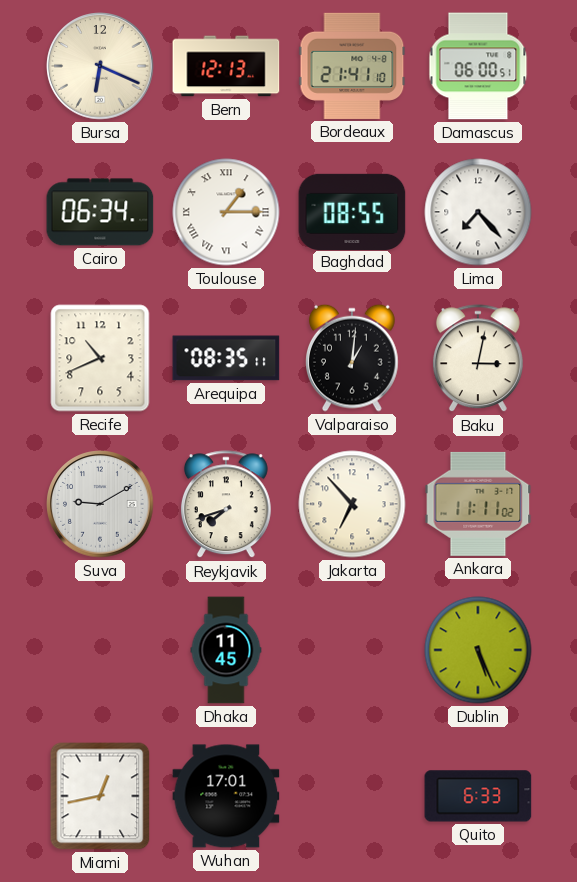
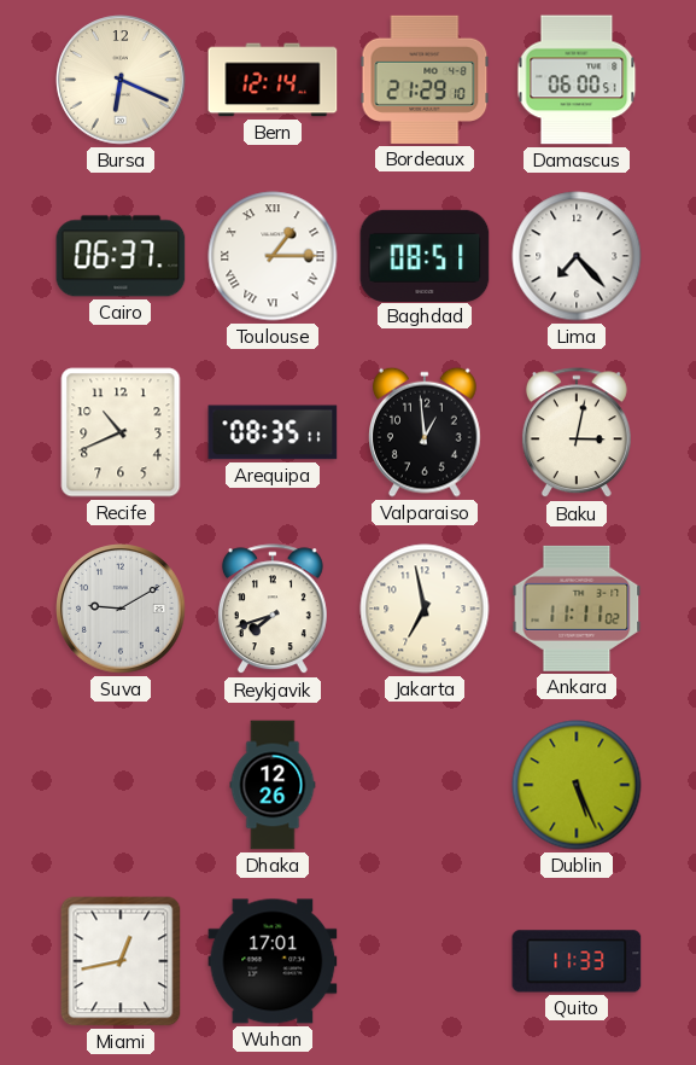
Bern: 12:13 -> 12:14 (273, 80)
Bordeaux: 21:41 -> 21:29 (425, 80)
Cairo: 06:34 -> 06:37 (121, 256)
Baghdad: 08:55 -> 08:51 (425, 255)
Valparaiso: 1:01 -> 12:59 (426, 432)
Jakarta: 6:53 -> 6:58 (425, 609)
Dhaka: 11:45 -> 12:26 (273, 785)
Quito: 6:33 -> 11:33 (577, 961)
